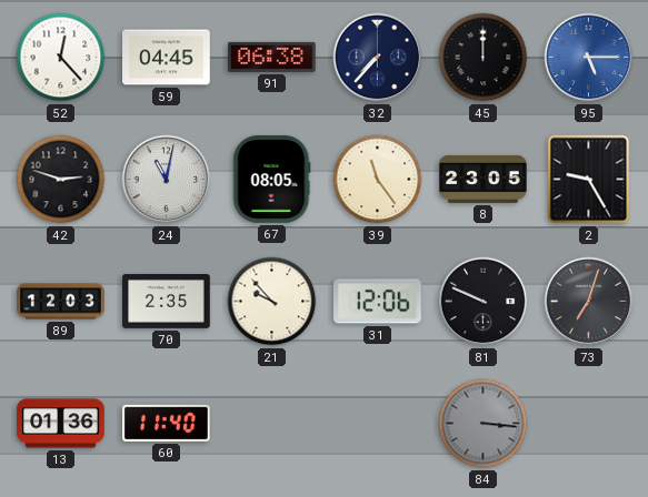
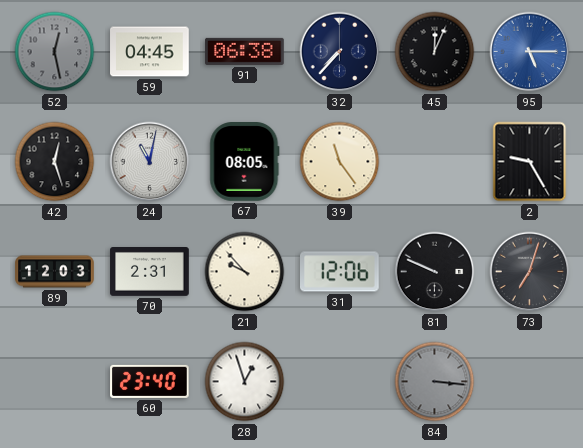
52: 12:23 -> 12:28 (55, 52)
52 dial: white -> grey (55, 52)
45: 12:00 -> 12:04 (435, 52)
42: 2:48 -> 12:27 (55, 162)
8: 23:05 -> none (483, 179)
70: 2:35 -> 2:31 (150, 272)
13: 01:36 -> none (61, 424)
60: 11:40 -> 23:40 (150, 381)
28: none -> 12:57 (245, 382)
